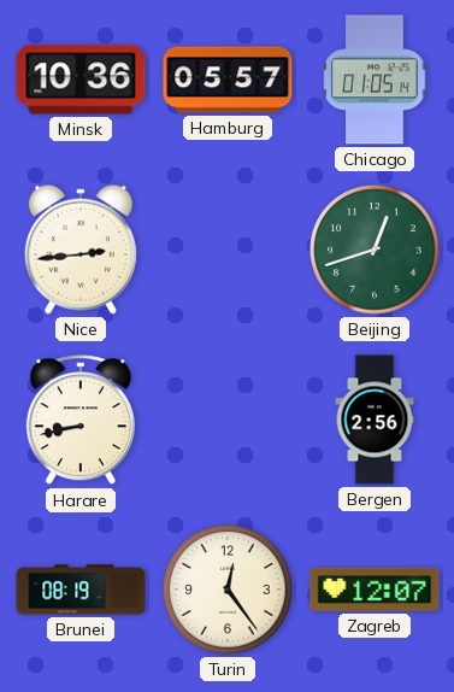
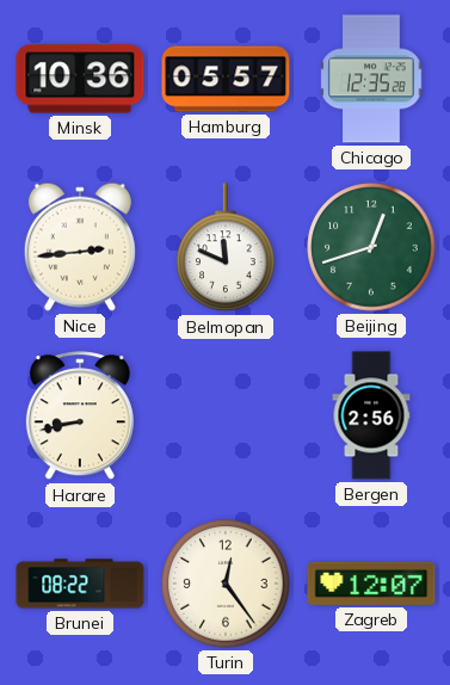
Chicago: 01:05 -> 12:35 (371, 79)
Belmopan: none -> 11:49 (226, 248)
Brunei: 08:19 -> 08:22 (80, 584)
